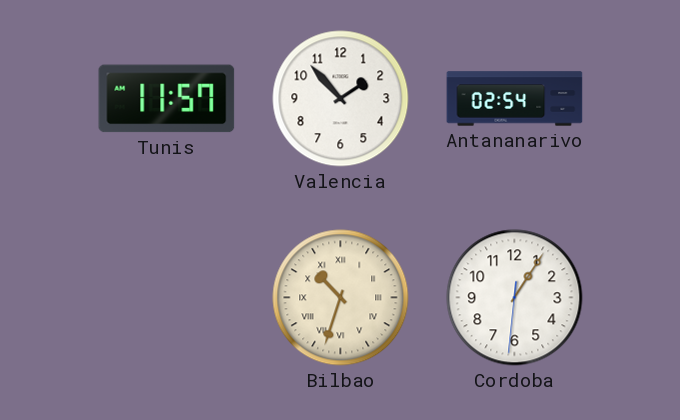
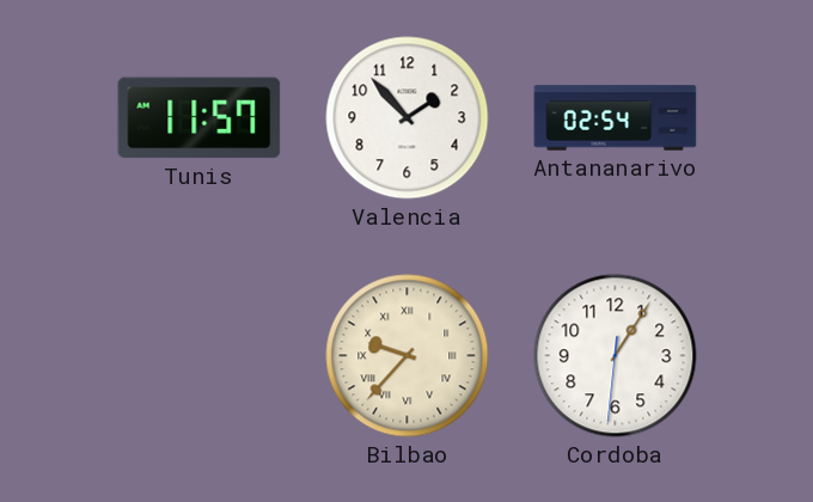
Bilbao: 10:33 -> 9:37 (408, 356)
